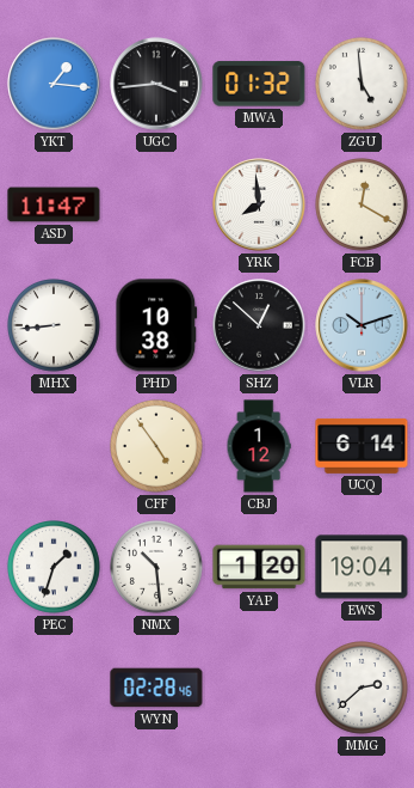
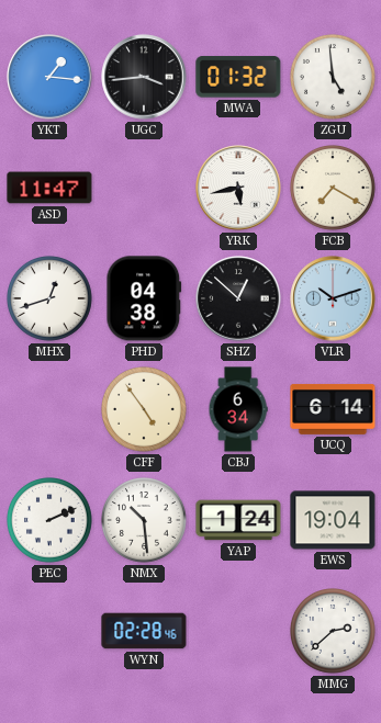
YRK: 7:59 -> 5:43 (238, 188)
FCB: 12:20 -> 7:20 (334, 189)
MHX: 8:44 -> 12:42 (51, 300)
PHD: 10:38 -> 04:38 (144, 298)
CBJ: 1:12 -> 6:34 (238, 409)
PEC: 1:33 -> 2:11 (51, 521)
YAP: 1:20 -> 1:24 (238, 520)
